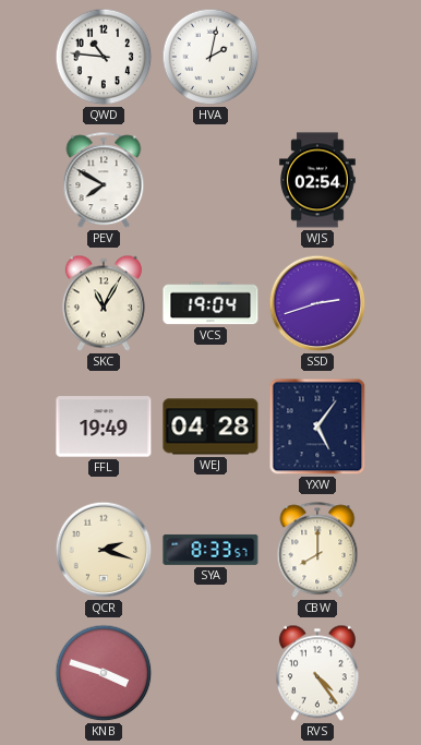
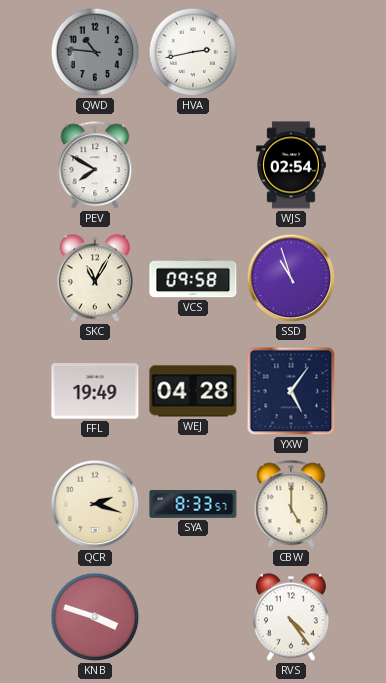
QWD dial: white -> grey (95, 52)
HVA: 2:02 -> 2:43 (193, 52)
VCS: 19:04 -> 09:58 (193, 278)
SSD: 2:42 -> 10:57 (291, 278)
CBW: 8:00 -> 5:00 (291, 505)
